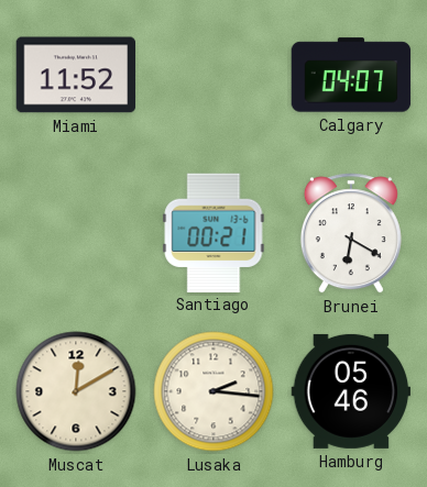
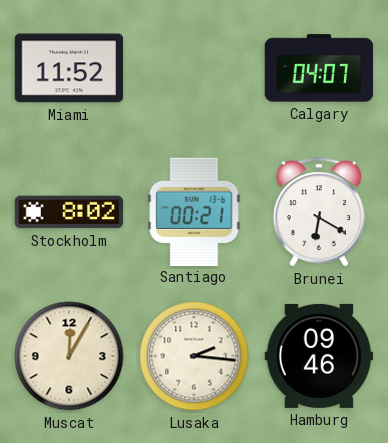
Stockholm: none -> 8:02 (69, 212)
Muscat: 12:10 -> 12:05 (69, 356)
Hamburg: 05:46 -> 09:46 (319, 356)
